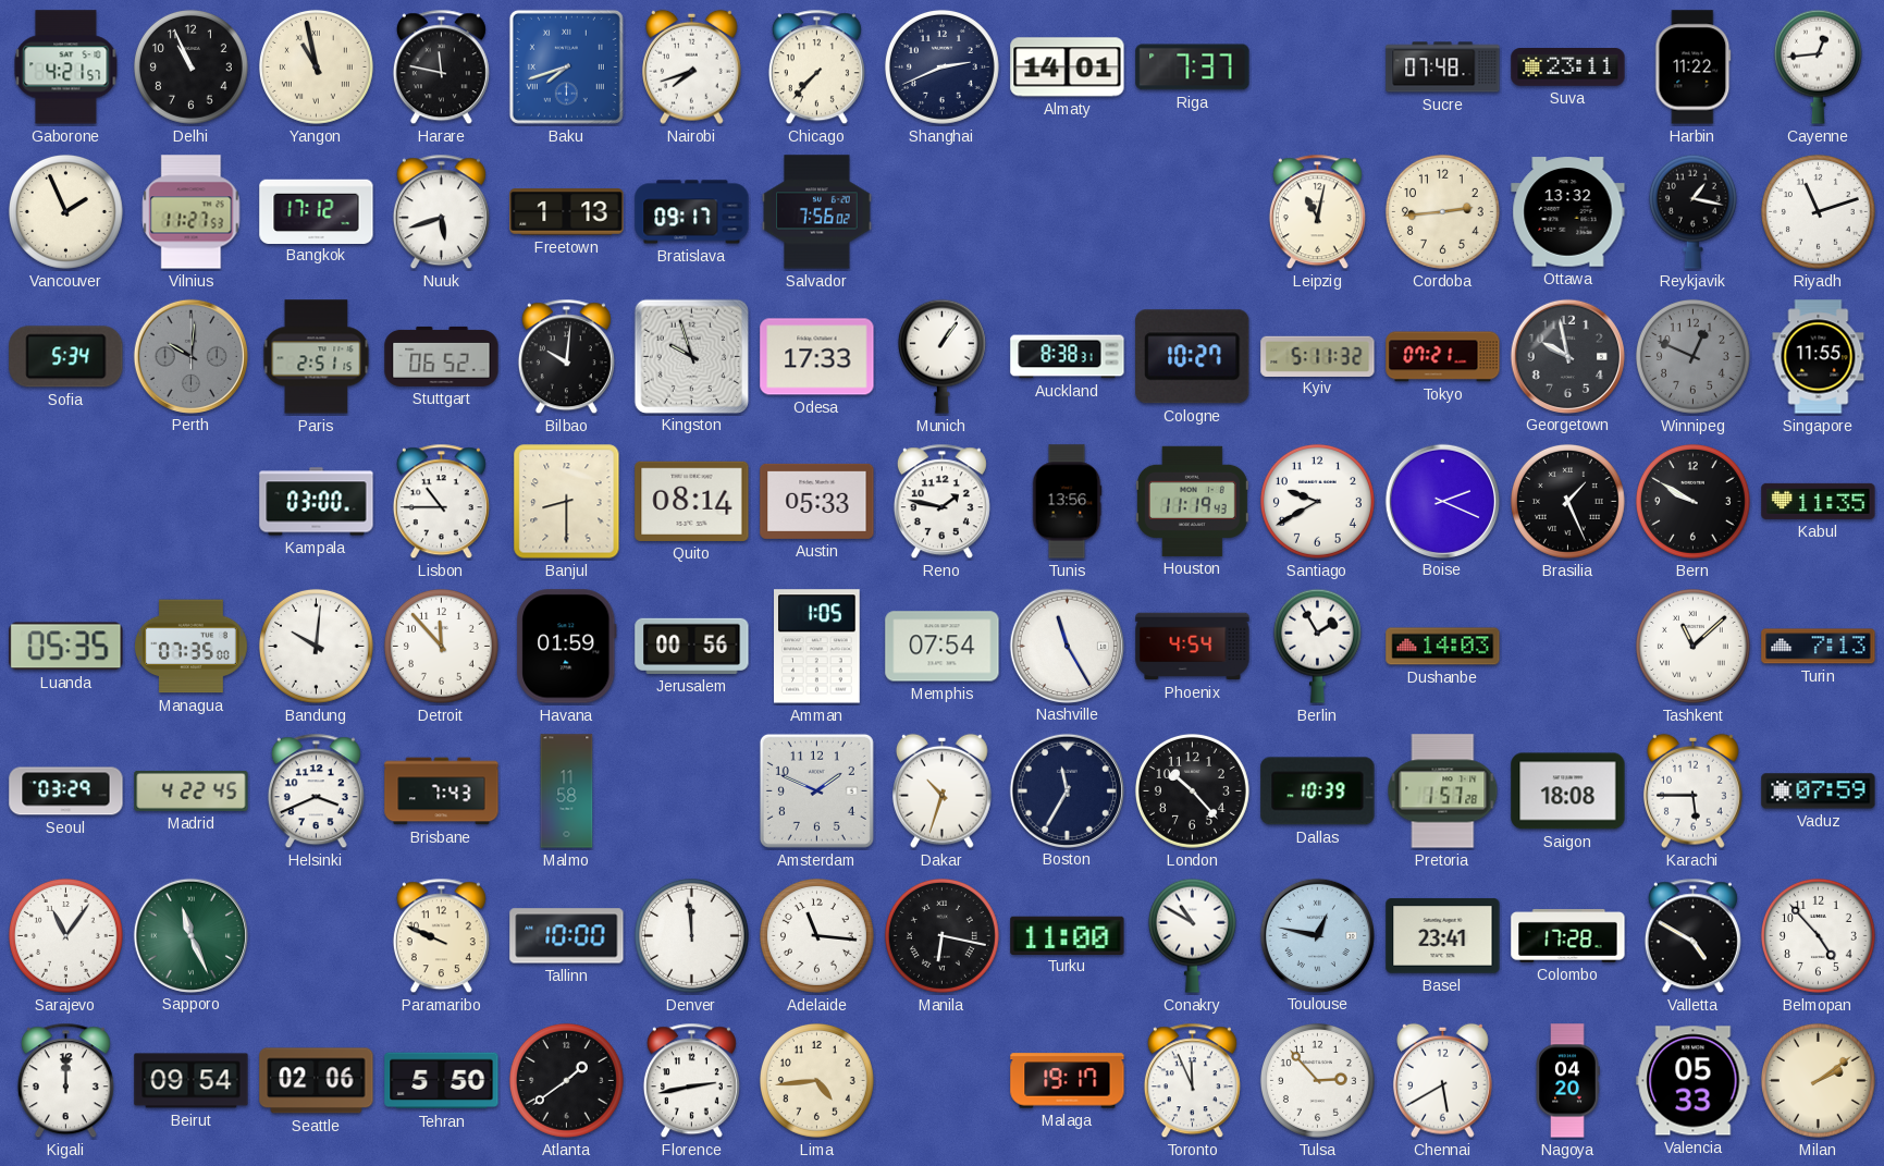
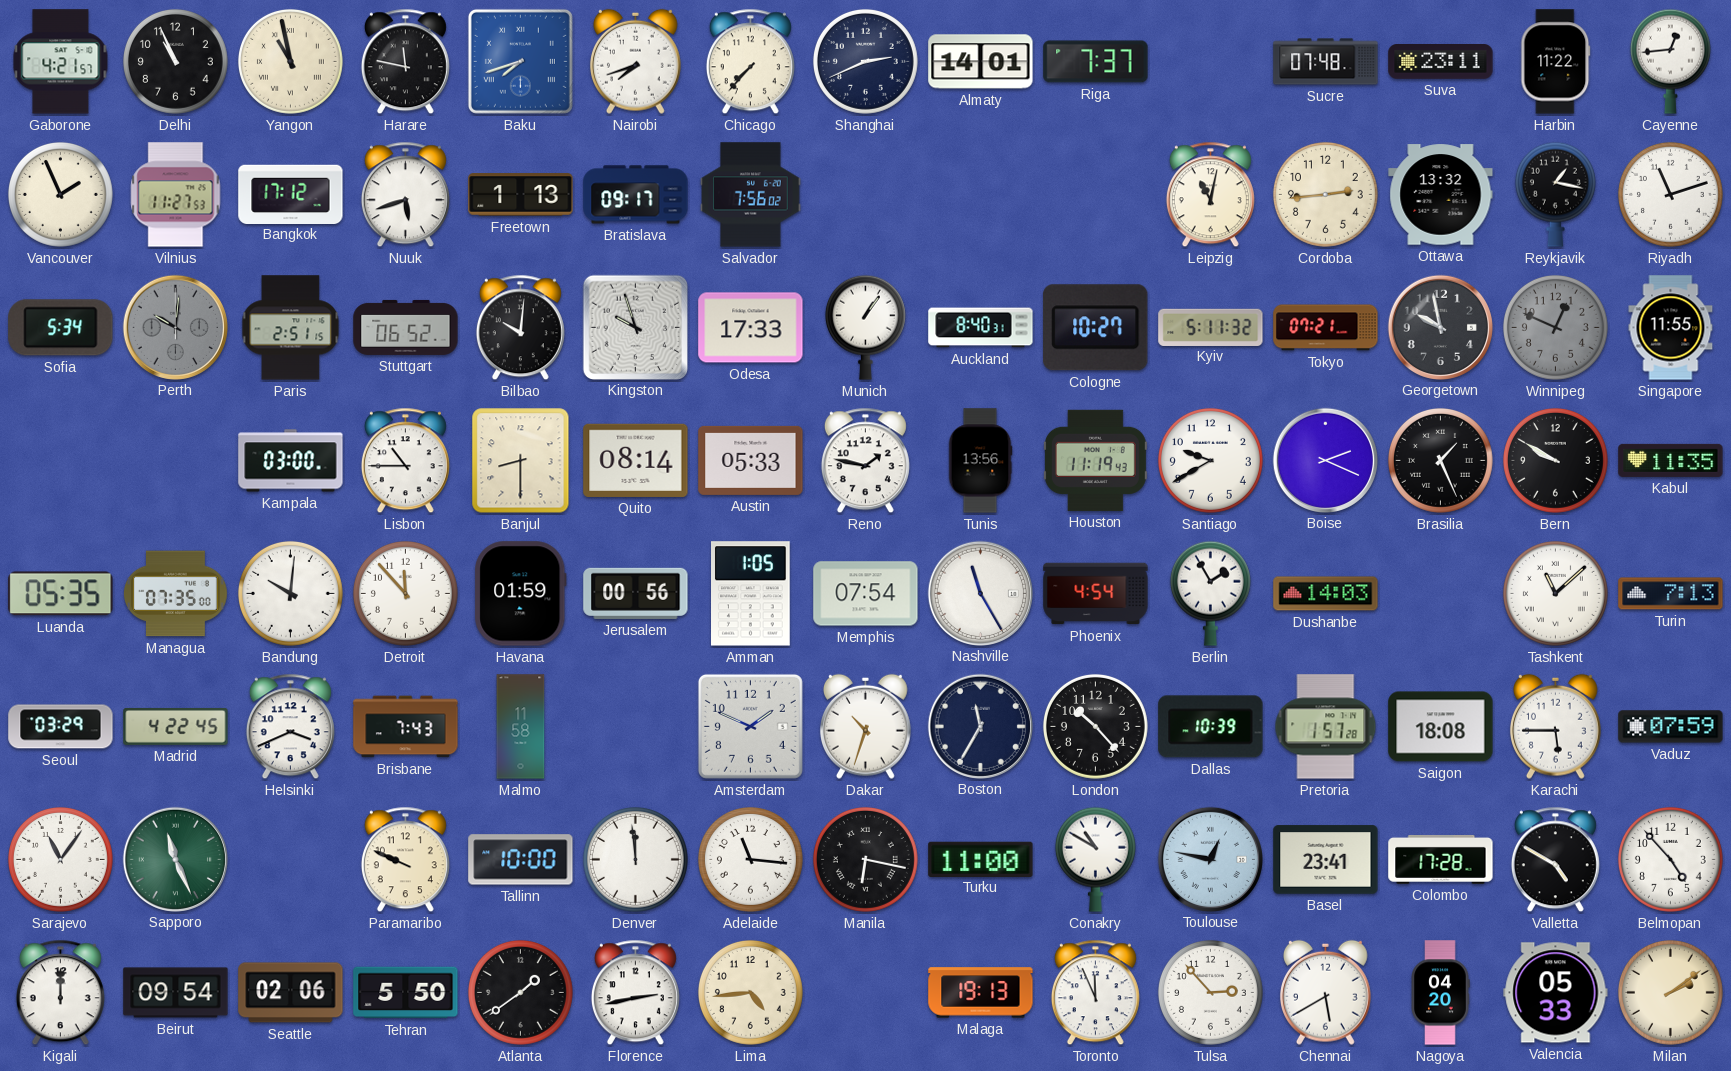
Auckland: 8:38 -> 8:40 (981, 328)
Malaga: 19:17 -> 19:13 (981, 993)
